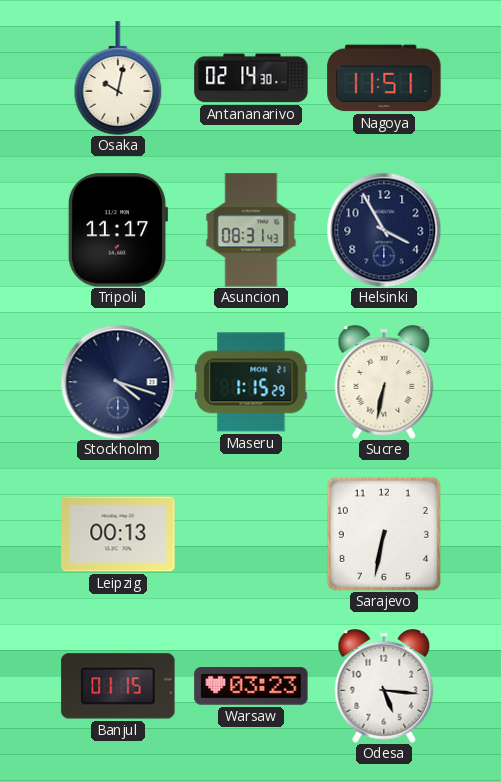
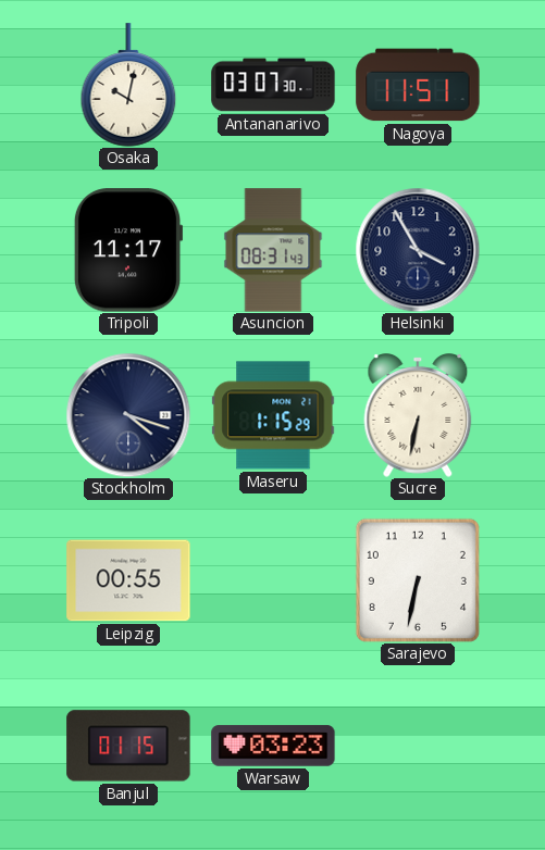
Antananarivo: 02:14 -> 03:07 (273, 85)
Leipzig: 00:13 -> 00:55 (128, 580)
Odesa: 5:16 -> none (384, 687)
